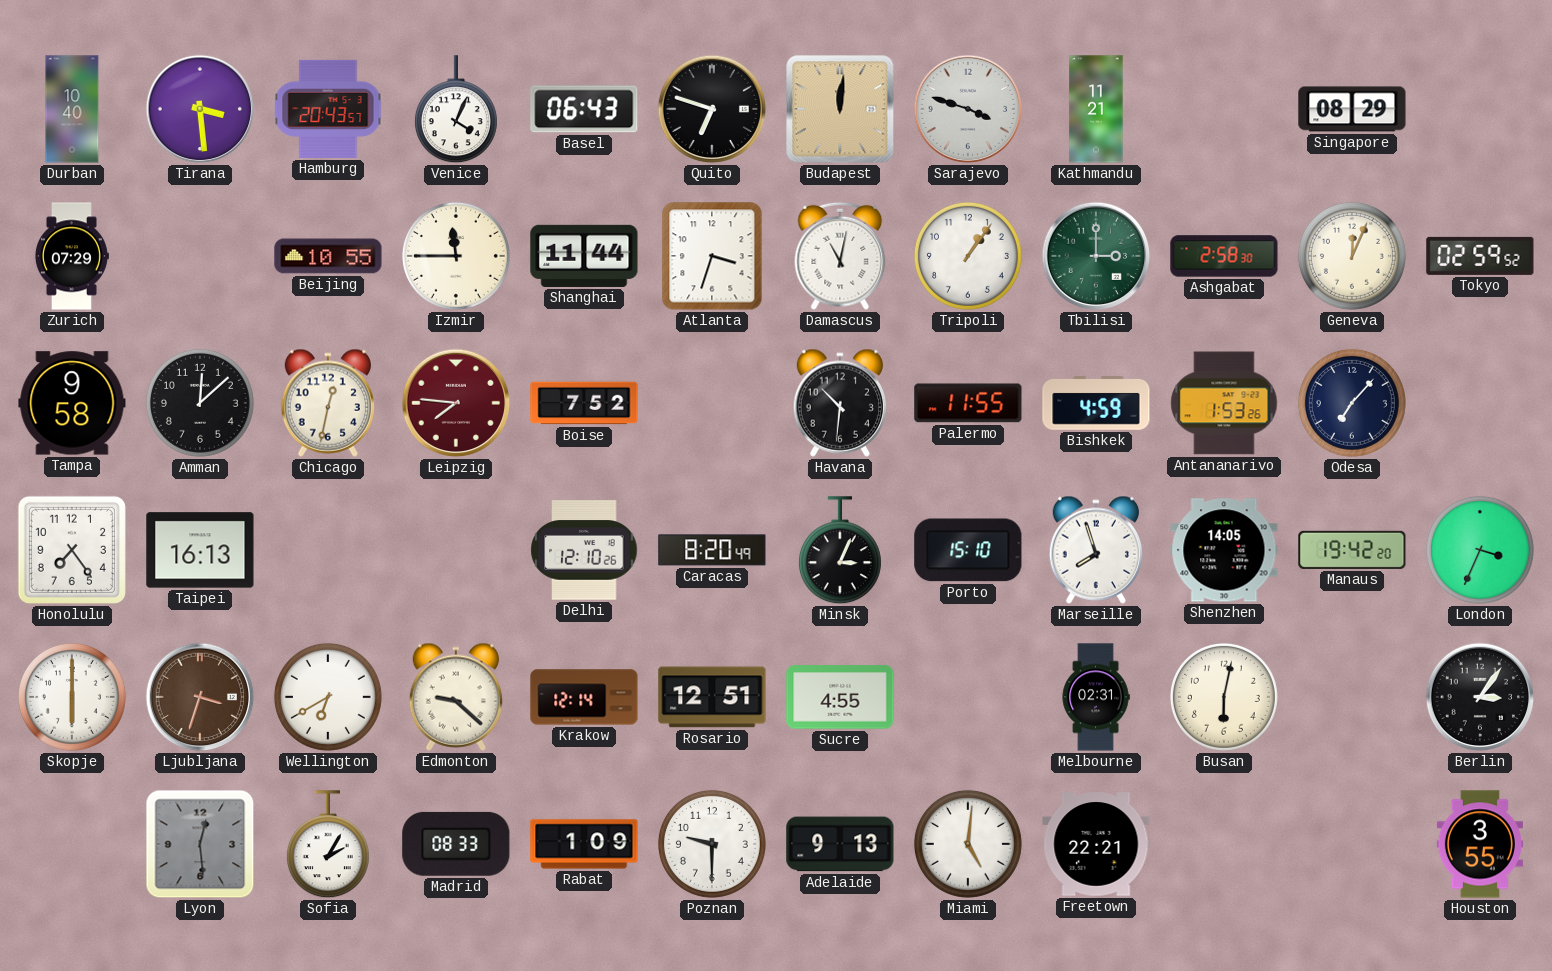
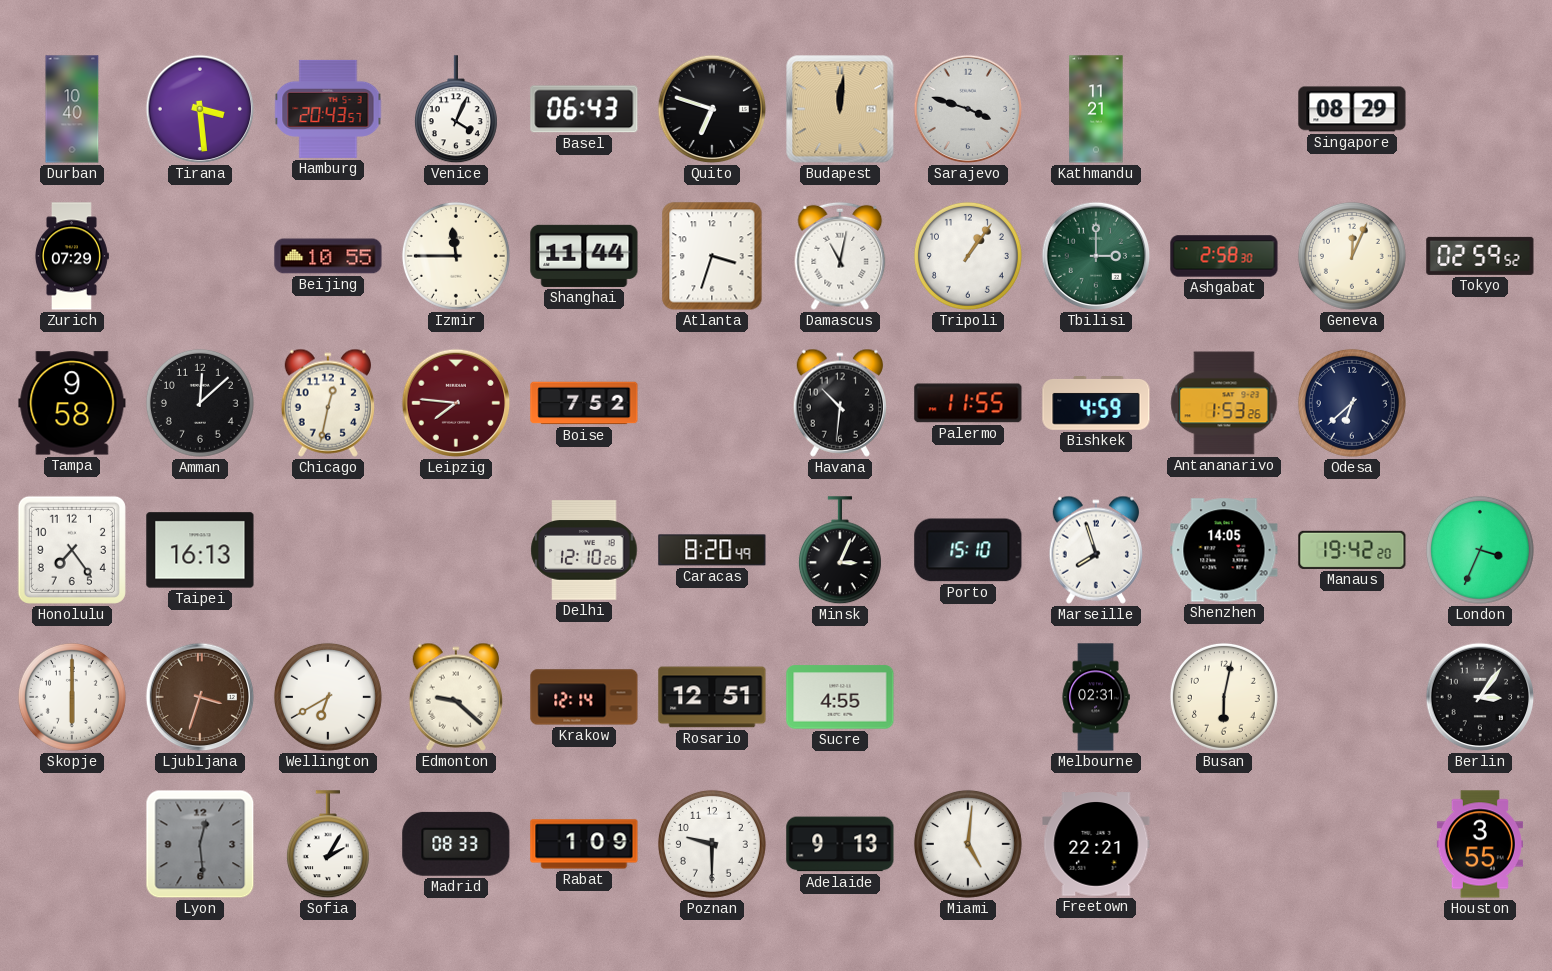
Odesa: 7:07 -> 6:38 (1352, 403)
